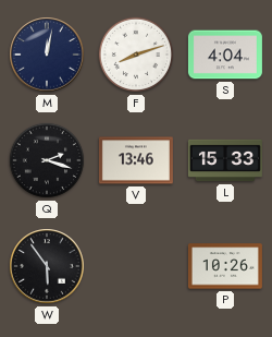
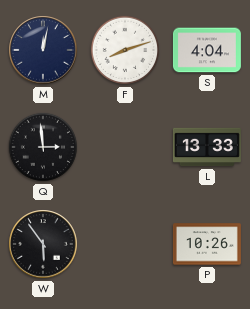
Q: 2:18 -> 2:59 (43, 147)
V: 13:46 -> none (136, 160)
L: 15:33 -> 13:33 (207, 147)
